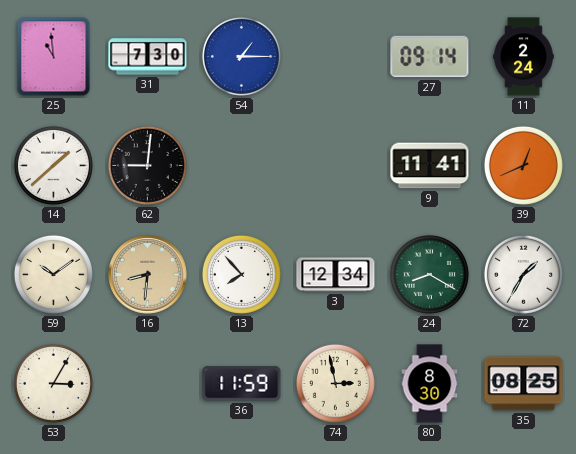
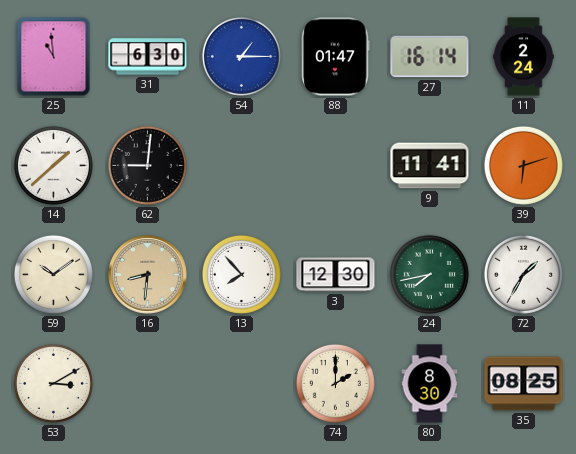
31: 7:30 -> 6:30 (148, 57)
88: none -> 01:47 (336, 57)
27: 09:14 -> 16:14 (430, 57)
39: 12:41 -> 6:12 (523, 165)
3: 12:34 -> 12:30 (336, 275)
24: 8:20 -> 7:43 (429, 274)
53: 3:05 -> 3:10 (53, 383)
36: 11:59 -> none (242, 384)
74: 2:58 -> 2:00 (335, 383)
